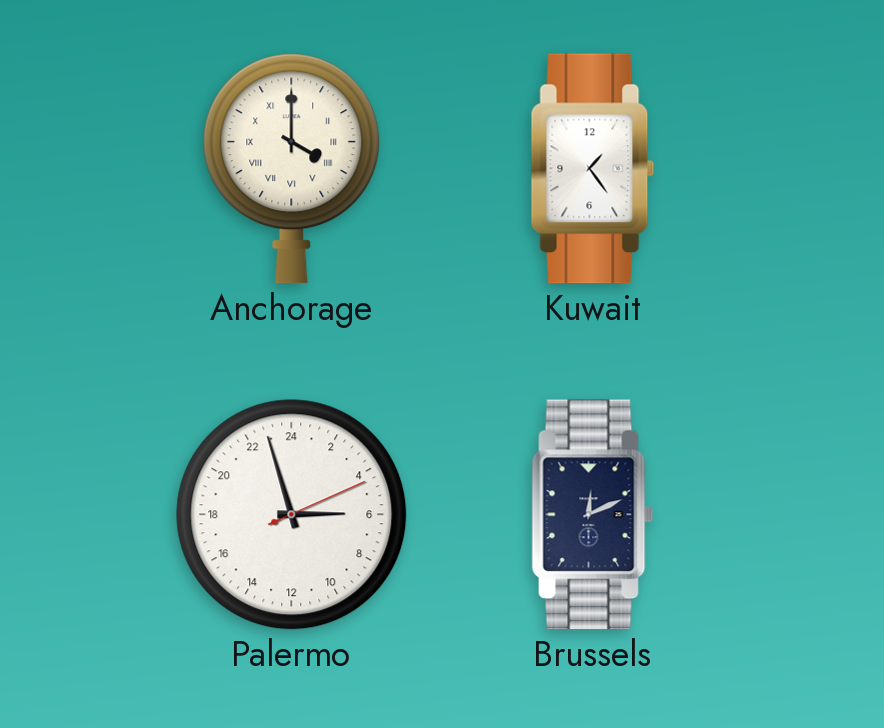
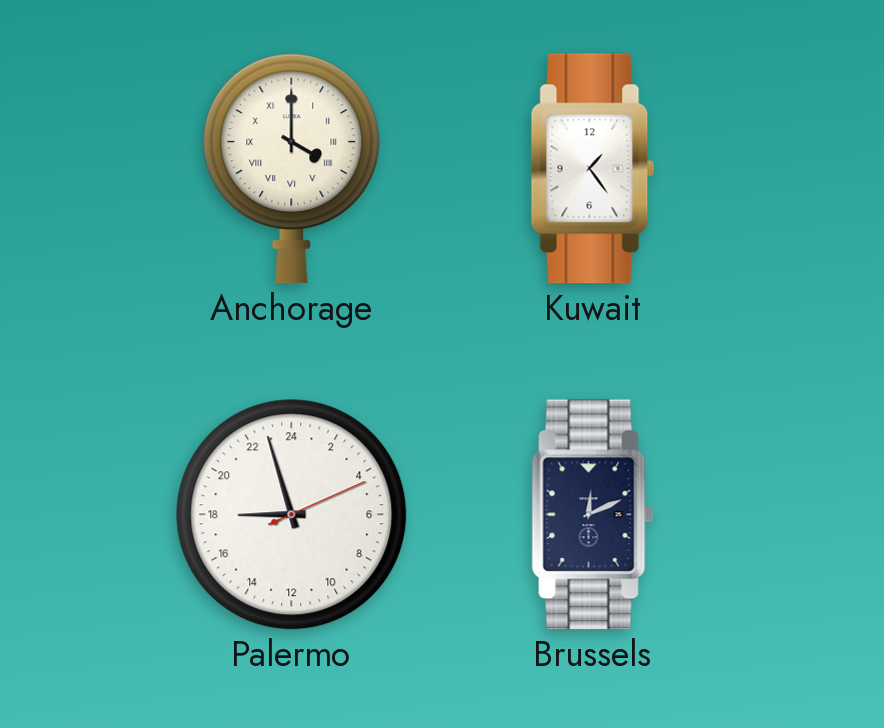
Palermo: 5:57 -> 17:57 (292, 515)
